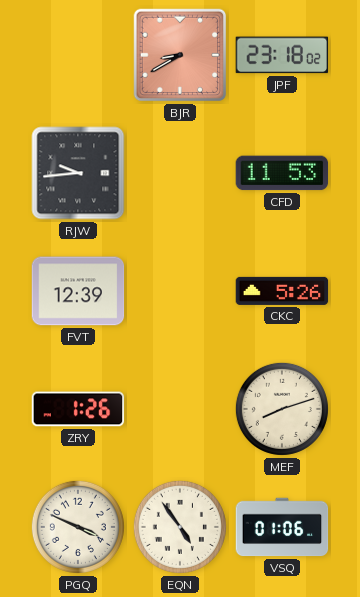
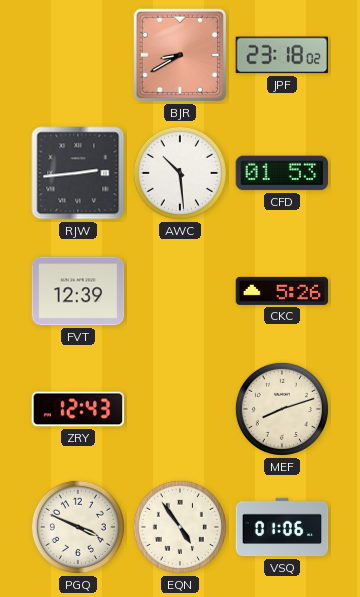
RJW: 9:44 -> 2:44 (78, 173)
AWC: none -> 10:29 (180, 173)
CFD: 11:53 -> 01:53 (282, 173)
ZRY: 1:26 -> 12:43 (78, 409)
